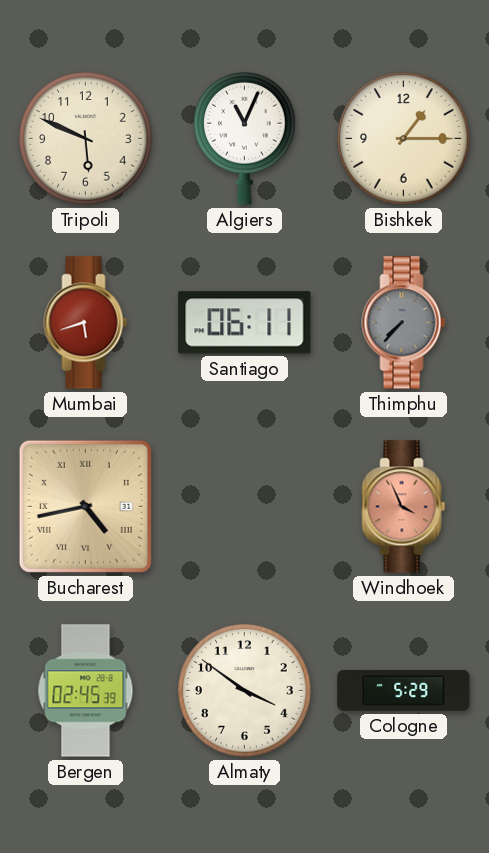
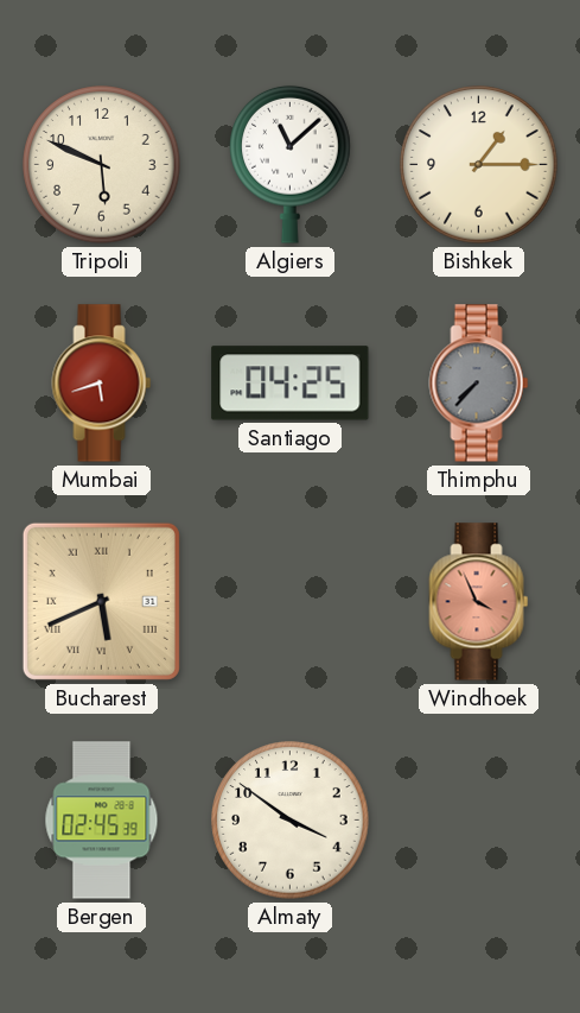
Algiers: 11:04 -> 11:08 (291, 164)
Santiago: 06:11 -> 04:25 (291, 384)
Bucharest: 4:43 -> 5:41 (101, 601)
Cologne: 5:29 -> none (404, 690)
